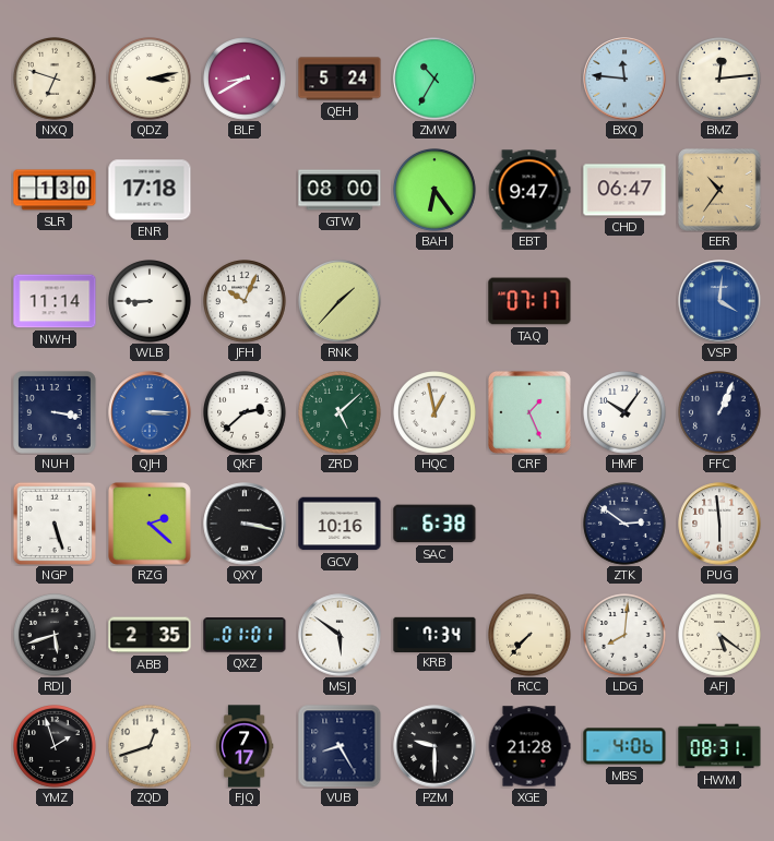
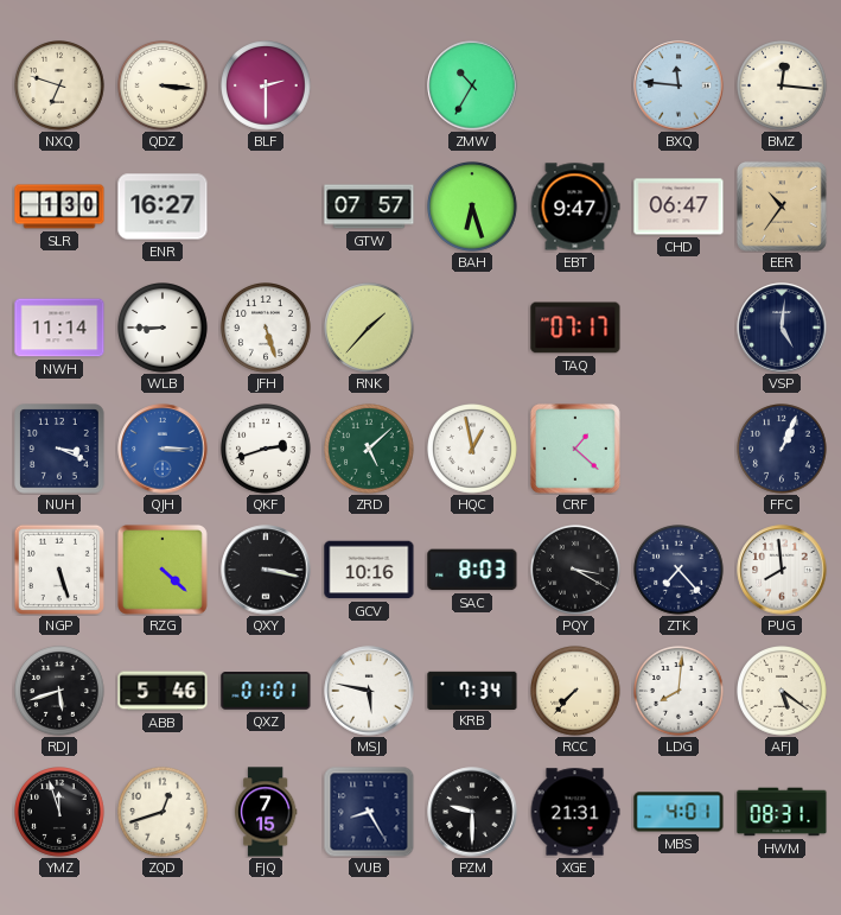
QDZ: 3:13 -> 3:16 (164, 87)
BLF: 8:40 -> 2:30 (267, 87)
QEH: 5:24 -> none (340, 79)
BMZ: 12:14 -> 12:16 (783, 87)
ENR: 17:18 -> 16:27 (163, 206)
GTW: 08:00 -> 07:57 (369, 206)
BAH: 6:24 -> 6:27 (473, 208)
JFH: 10:04 -> 5:27 (267, 329)
VSP: 4:01 -> 5:01 (782, 328)
VSP dial: blue -> navy (782, 328)
NUH: 3:17 -> 3:19 (59, 449)
QKF: 2:38 -> 2:42 (267, 450)
CRF: 1:26 -> 1:22 (575, 449)
HMF: 10:06 -> none (626, 413)
RZG: 2:22 -> 4:22 (163, 570)
SAC: 6:38 -> 8:03 (472, 570)
PQY: none -> 3:20 (576, 571)
ZTK: 2:51 -> 7:23 (680, 571)
PUG: 5:59 -> 7:59 (782, 570)
ABB: 2:35 -> 5:46 (163, 691)
MSJ: 5:51 -> 5:47 (369, 691)
YMZ: 1:57 -> 11:57 (60, 813)
FJQ: 7:17 -> 7:15 (266, 812)
XGE: 21:28 -> 21:31 (575, 812)
MBS: 4:06 -> 4:01 (678, 812)
